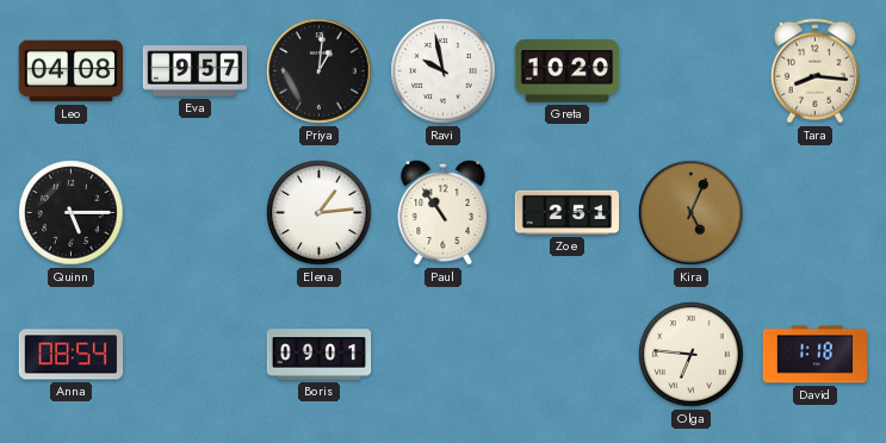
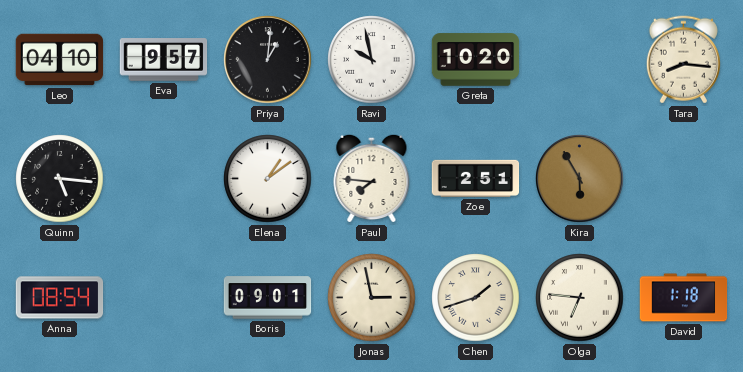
Leo: 04:08 -> 04:10 (60, 60)
Quinn: 5:15 -> 5:16 (60, 179)
Elena: 1:14 -> 1:09 (268, 179)
Paul: 10:54 -> 7:46 (372, 178)
Kira: 5:04 -> 5:55 (580, 179)
Jonas: none -> 2:58 (372, 298)
Chen: none -> 1:42 (476, 298)
